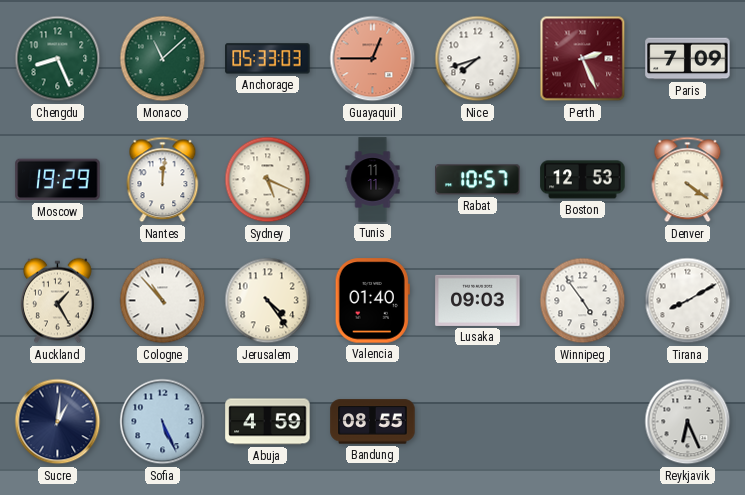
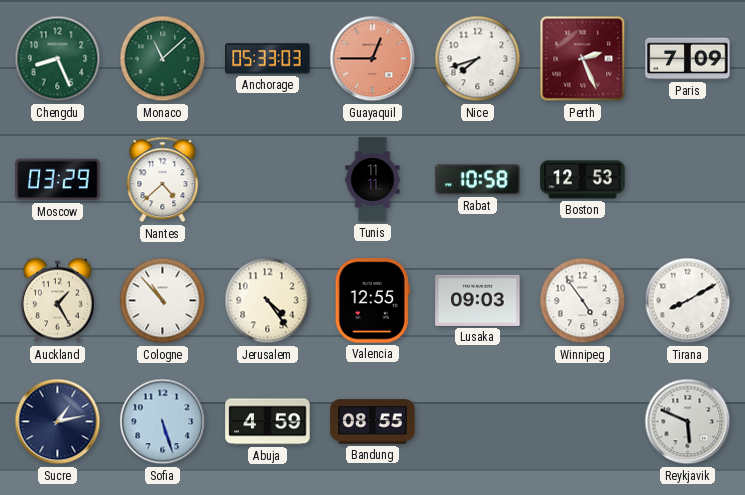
Moscow: 19:29 -> 03:29 (58, 180)
Nantes: 12:01 -> 4:38 (163, 180)
Sydney: 5:19 -> none (268, 180)
Rabat: 10:57 -> 10:58 (478, 180)
Denver: 4:21 -> none (688, 180)
Valencia: 01:40 -> 12:55 (372, 301)
Sucre: 1:01 -> 1:13 (58, 422)
Sofia: 5:26 -> 5:27 (163, 422)
Reykjavik: 6:26 -> 5:49 (688, 422)
